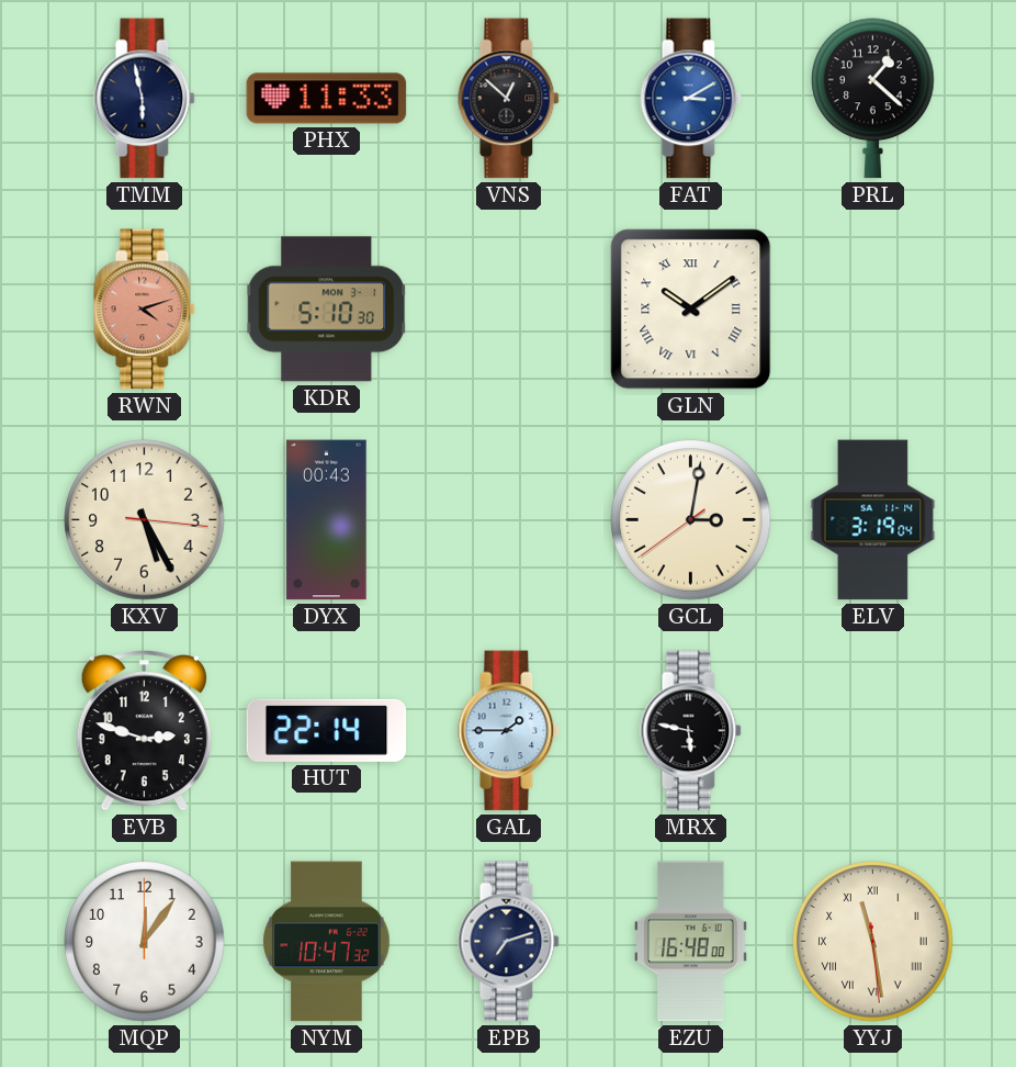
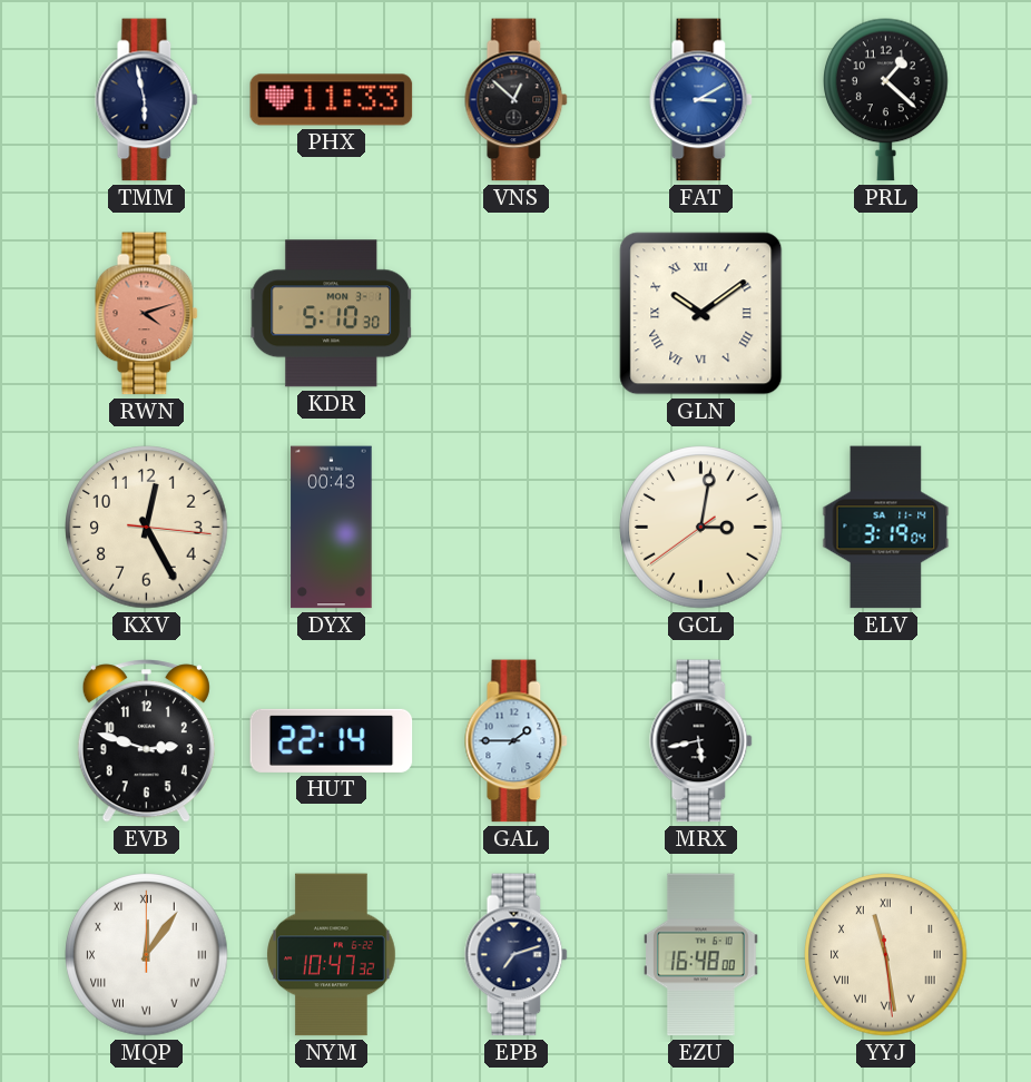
KXV: 5:25 -> 12:25 (147, 528)
MRX: 5:47 -> 5:43 (701, 741)
MQP numerals: Arabic -> Roman (147, 955)
